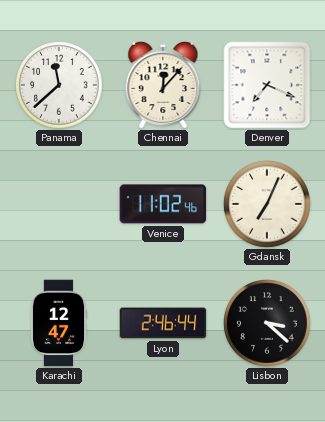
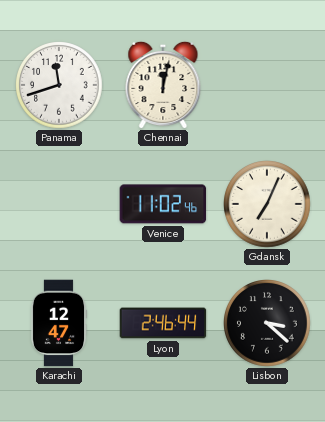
Panama: 11:38 -> 11:42 (60, 86)
Chennai: 12:07 -> 12:02 (163, 85)
Denver: 7:19 -> none (267, 85)
